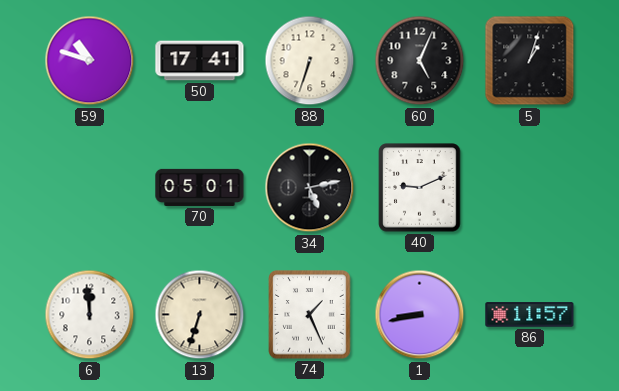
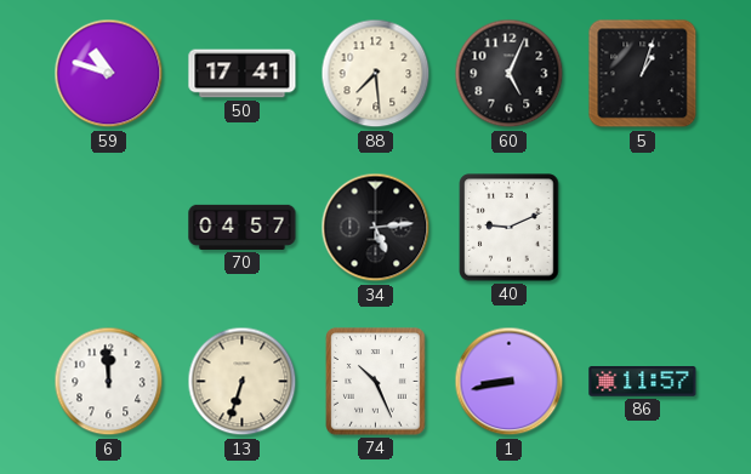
88: 6:33 -> 7:29 (376, 74)
70: 05:01 -> 04:57 (243, 227)
34: 5:13 -> 5:14 (376, 228)
74: 1:26 -> 10:26 (376, 382)
